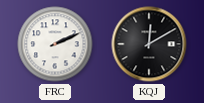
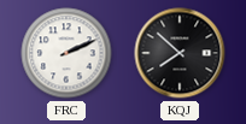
KQJ: 12:10 -> 7:52 (180, 53)
